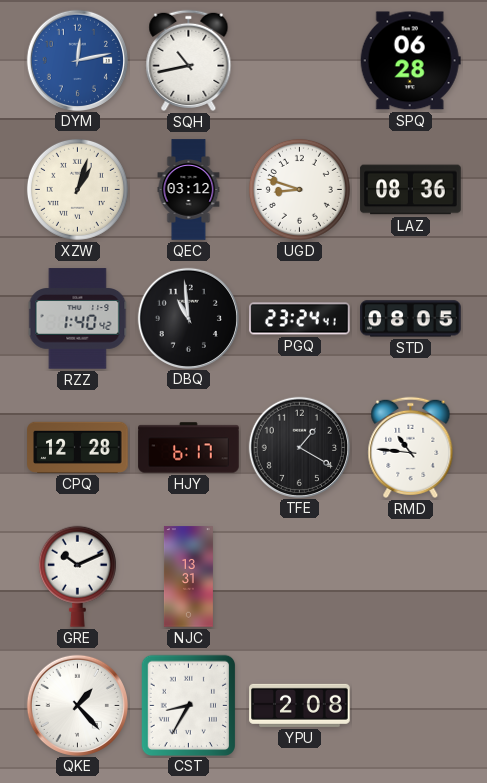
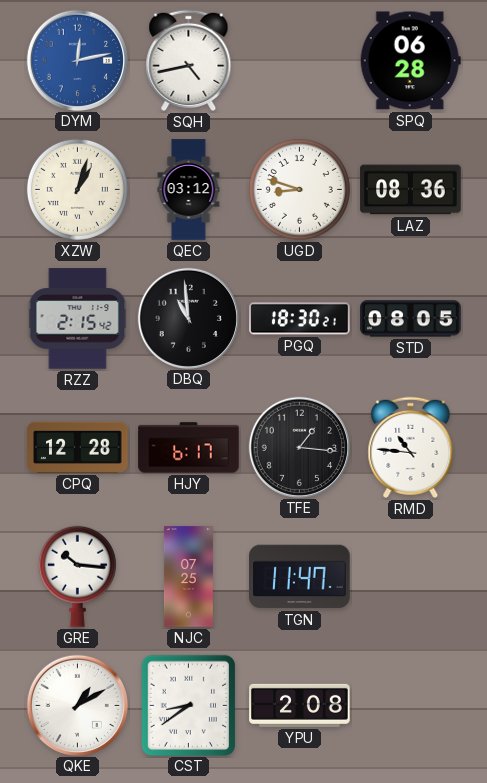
SQH: 10:43 -> 4:43 (189, 60)
RZZ: 1:40 -> 2:15 (78, 319)
PGQ: 23:24 -> 18:30 (300, 319)
TFE: 1:20 -> 1:16 (299, 447)
GRE: 10:11 -> 10:16 (77, 576)
NJC: 13:31 -> 07:25 (188, 577)
TGN: none -> 11:47 (300, 577)
QKE: 1:23 -> 1:10 (77, 705)
CST: 8:35 -> 8:39 (188, 705)
